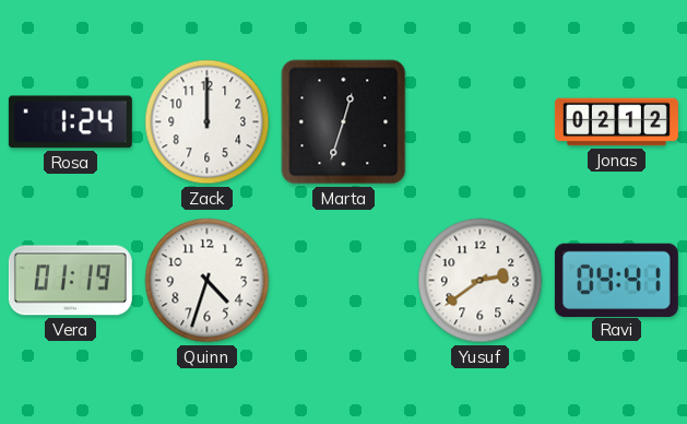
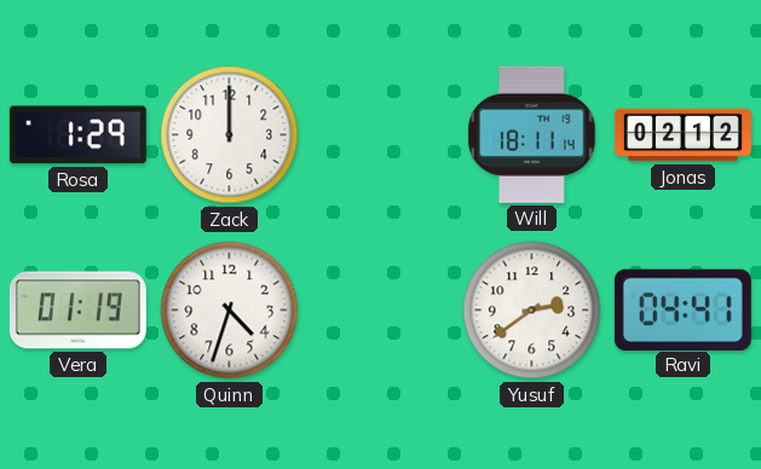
Rosa: 1:24 -> 1:29 (77, 135)
Marta: 12:33 -> none (344, 122)
Will: none -> 18:11 (532, 134)
